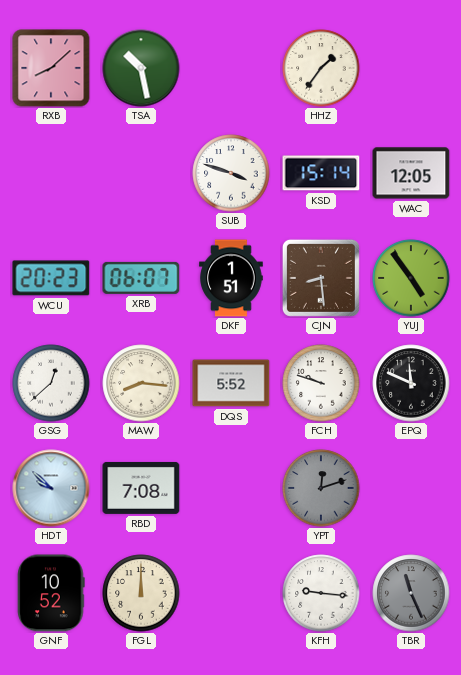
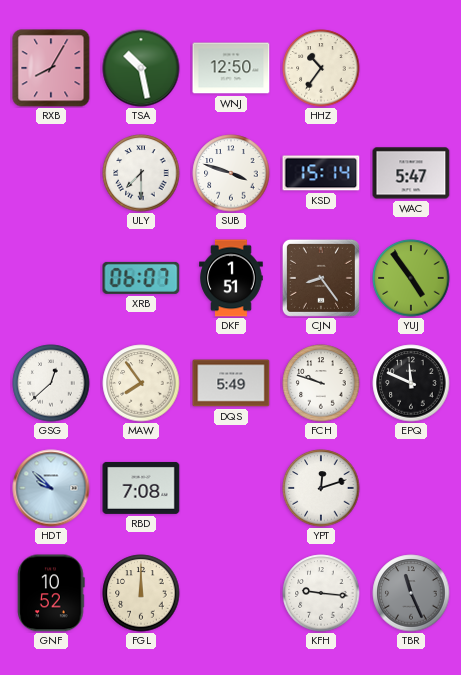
RXB: 8:08 -> 8:05 (51, 68)
WNJ: none -> 12:50 (231, 68)
HHZ: 1:36 -> 10:36 (321, 68)
ULY: none -> 7:30 (141, 173)
WAC: 12:05 -> 5:47 (411, 173)
WCU: 20:23 -> none (51, 278)
CJN: 8:29 -> 8:24 (321, 278)
MAW: 8:16 -> 7:54 (141, 383)
DQS: 5:52 -> 5:49 (231, 383)
YPT dial: grey -> white (321, 488)
